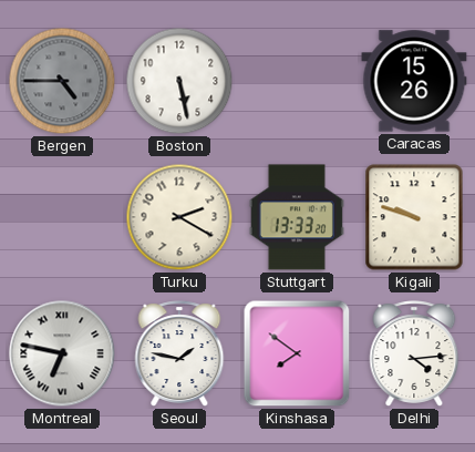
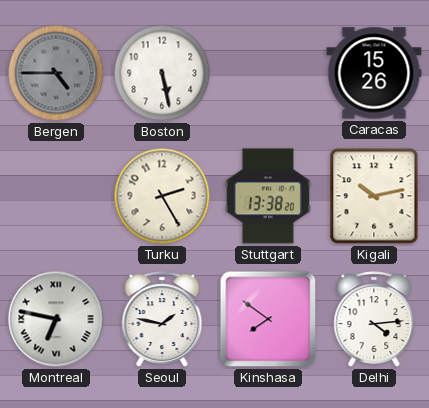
Turku: 2:20 -> 2:25 (162, 196)
Stuttgart: 13:33 -> 13:38 (268, 196)
Kigali: 9:48 -> 10:13 (374, 196)
